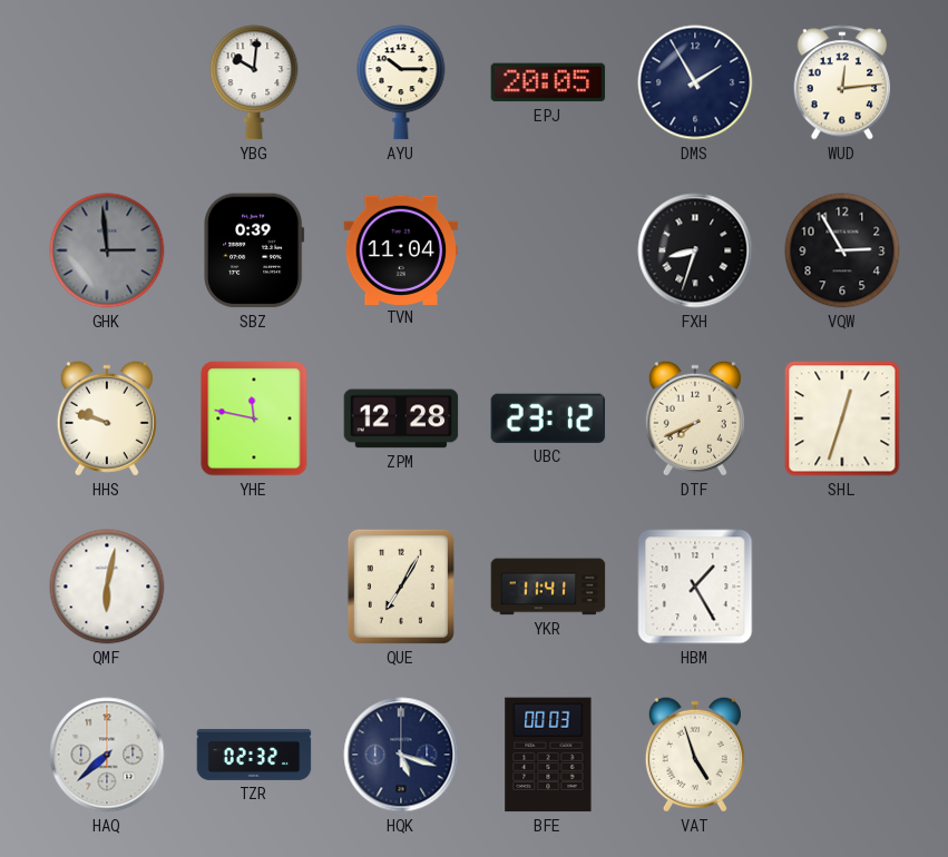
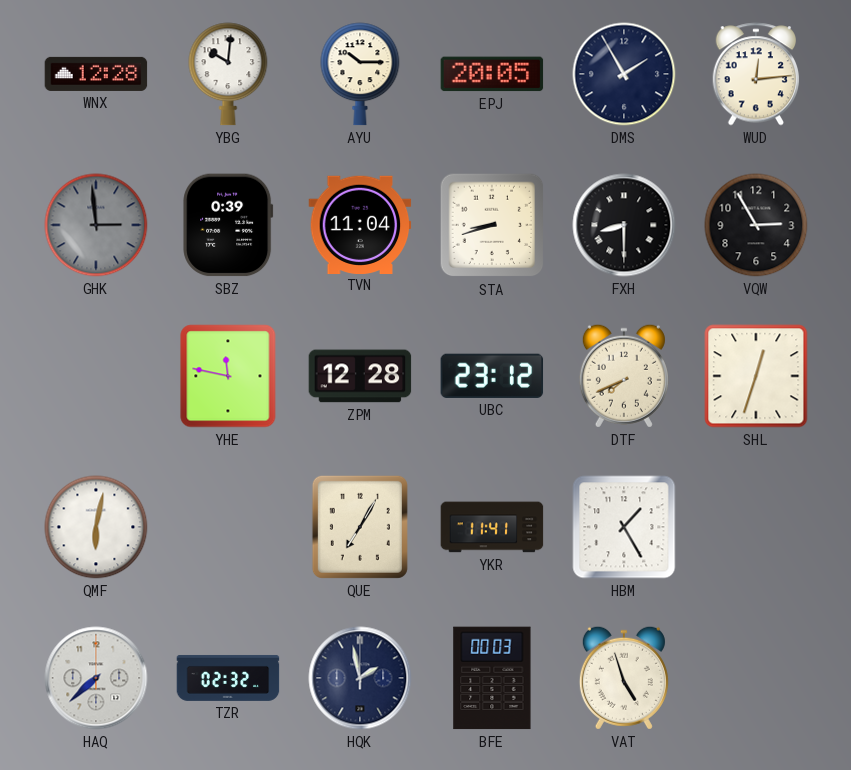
WNX: none -> 12:28 (96, 74)
STA: none -> 8:42 (492, 225)
FXH: 8:33 -> 8:30 (624, 225)
HHS: 9:48 -> none (107, 418)
HQK: 5:18 -> 1:58 (360, 678)
